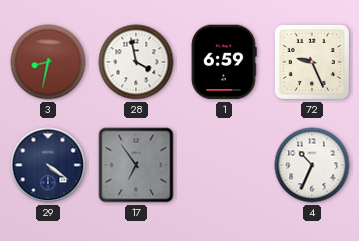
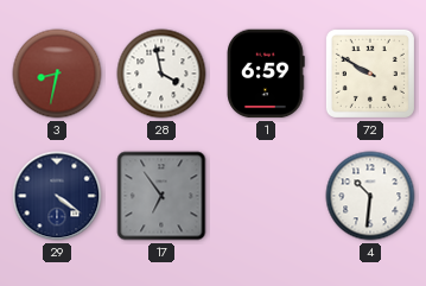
72: 9:26 -> 9:50 (370, 74)
4: 10:34 -> 10:31 (370, 196)
